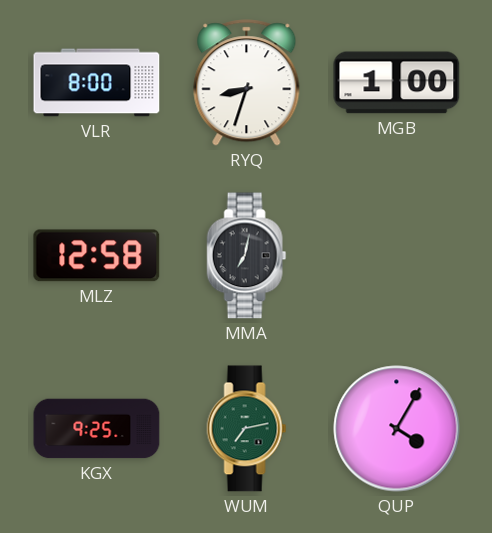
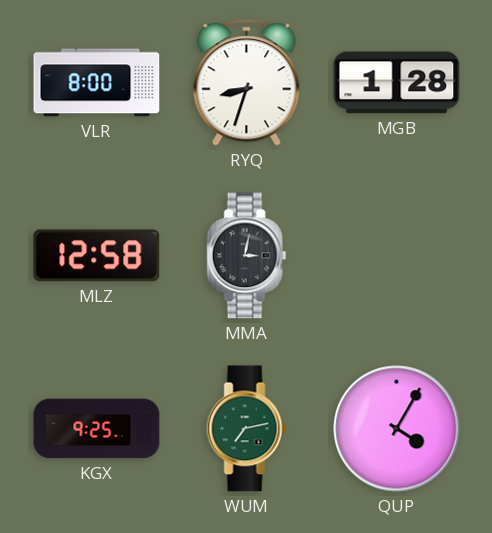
MGB: 1:00 -> 1:28 (397, 83)
MMA: 7:02 -> 3:02 (247, 256)
